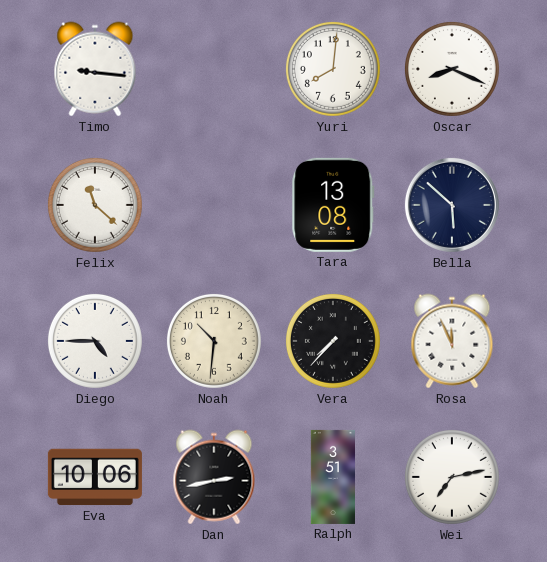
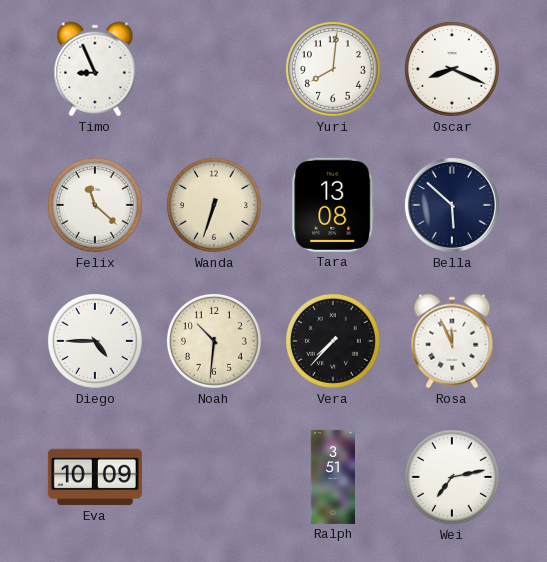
Timo: 9:16 -> 8:56 (95, 69)
Wanda: none -> 6:33 (214, 205)
Eva: 10:06 -> 10:09 (95, 477)
Dan: 2:43 -> none (214, 477)
